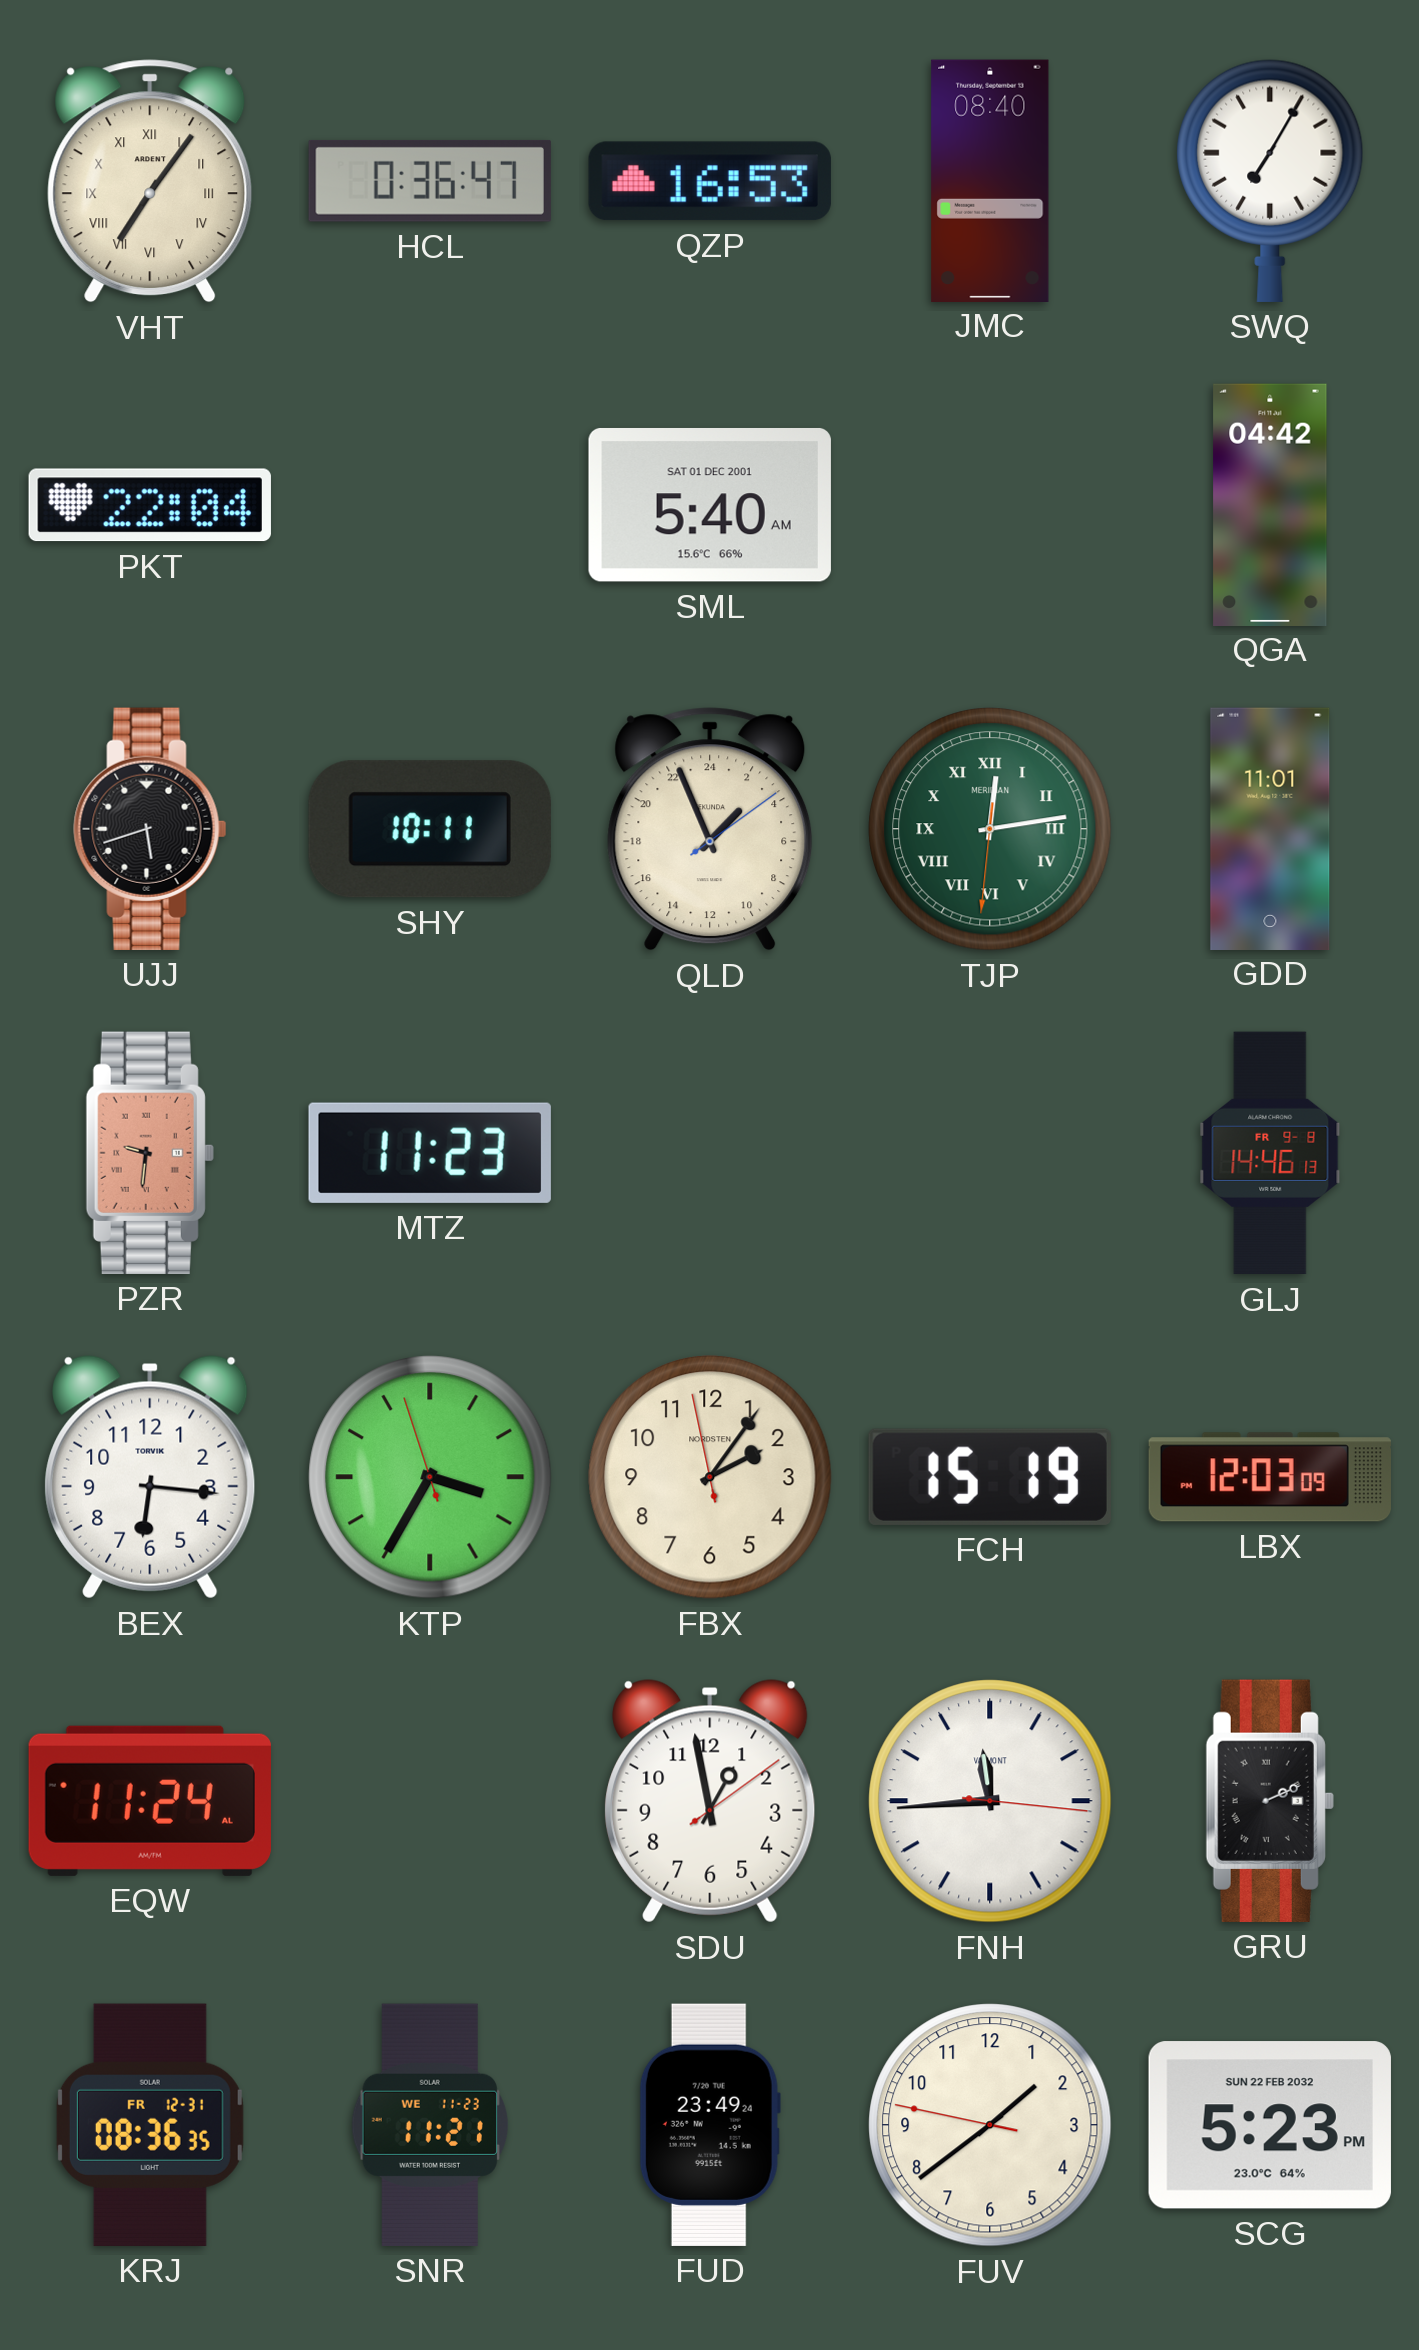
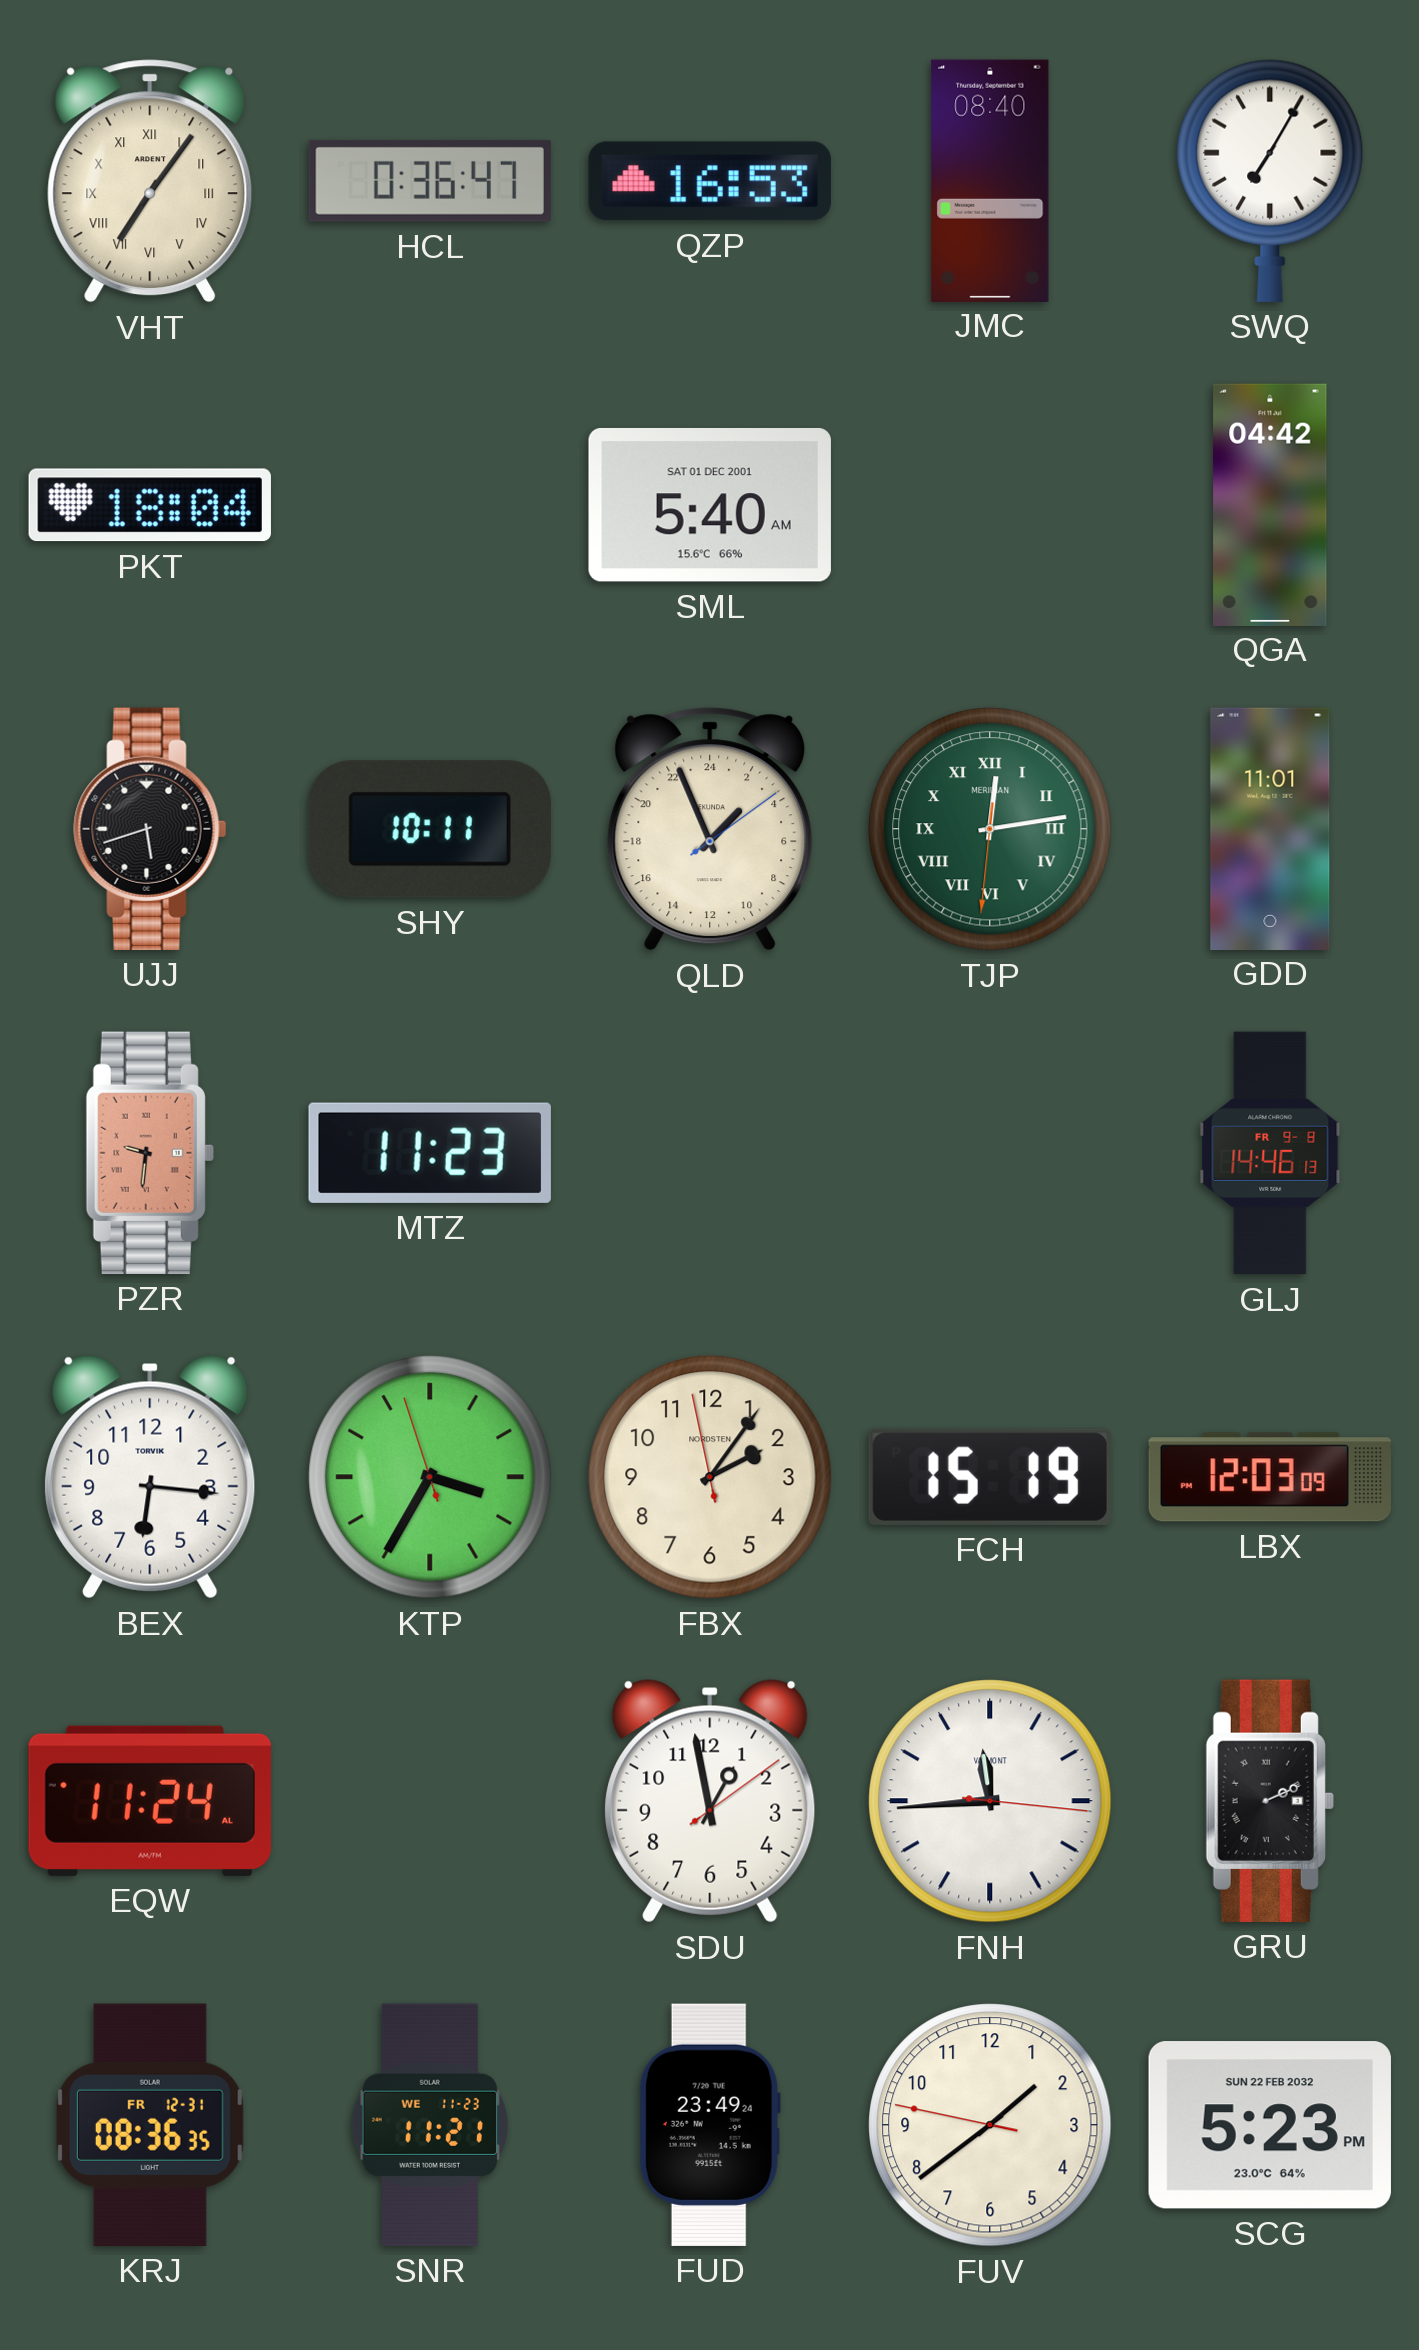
PKT: 22:04 -> 18:04 (150, 505)
